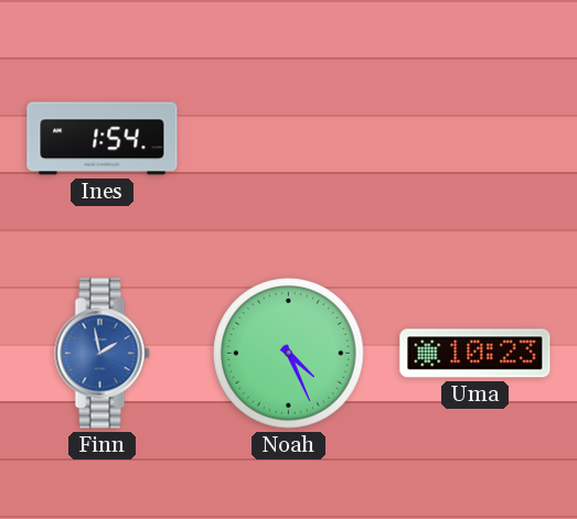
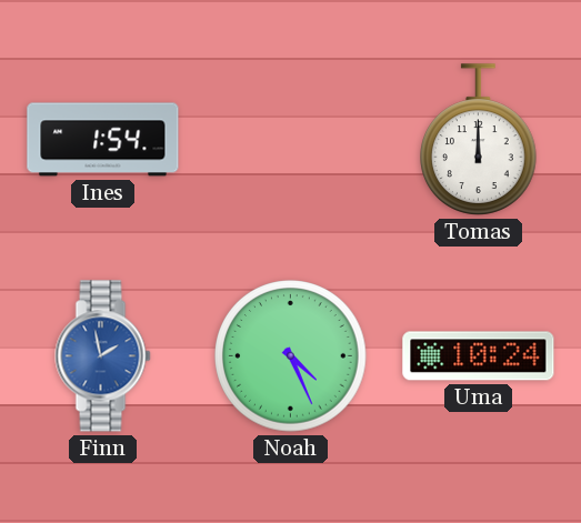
Tomas: none -> 12:00 (479, 140)
Uma: 10:23 -> 10:24 (479, 356)
